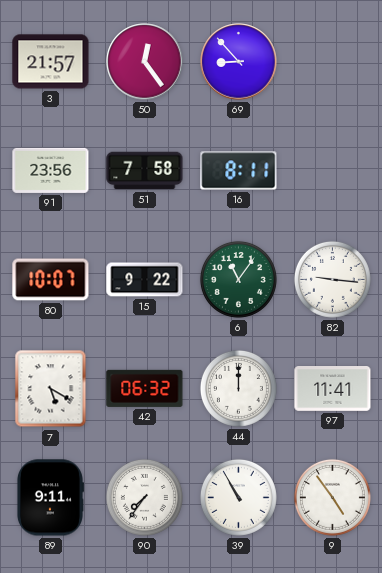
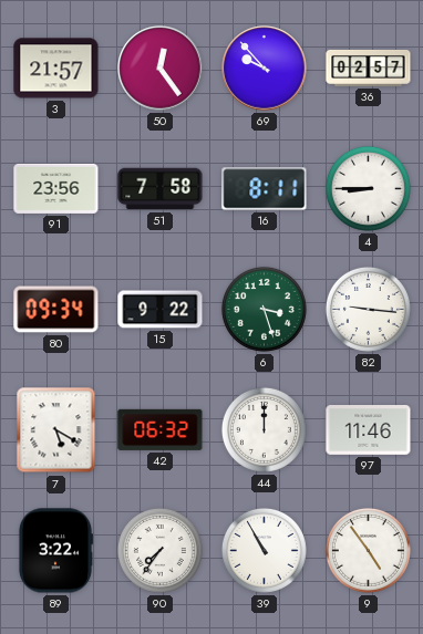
69: 8:53 -> 9:53 (265, 69)
36: none -> 02:57 (369, 67)
4: none -> 8:45 (368, 188)
80: 10:07 -> 09:34 (56, 310)
6: 11:06 -> 3:27 (264, 309)
97: 11:41 -> 11:46 (369, 430)
89: 9:11 -> 3:22 (55, 551)
